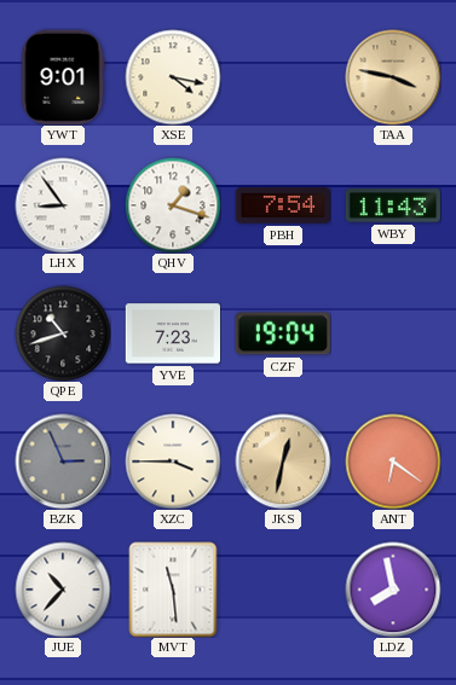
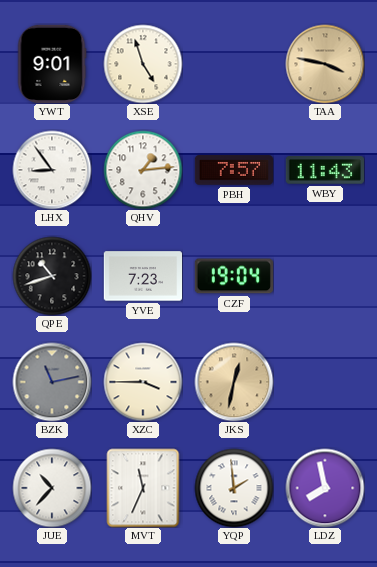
XSE: 4:17 -> 4:57 (143, 64)
QHV: 1:18 -> 1:14 (143, 170)
PBH: 7:54 -> 7:57 (233, 170)
BZK: 2:56 -> 11:13 (52, 382)
ANT: 6:21 -> none (393, 461)
MVT: 11:29 -> 11:34 (143, 488)
YQP: none -> 1:59 (234, 488)
